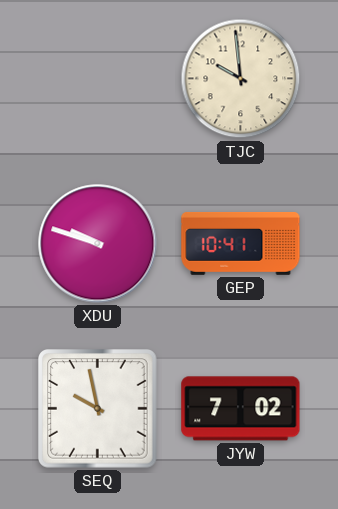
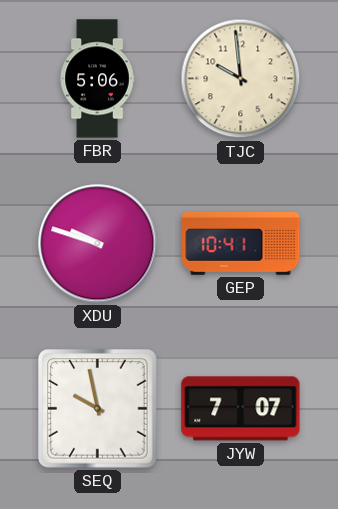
FBR: none -> 5:06 (97, 79)
JYW: 7:02 -> 7:07 (241, 409)
